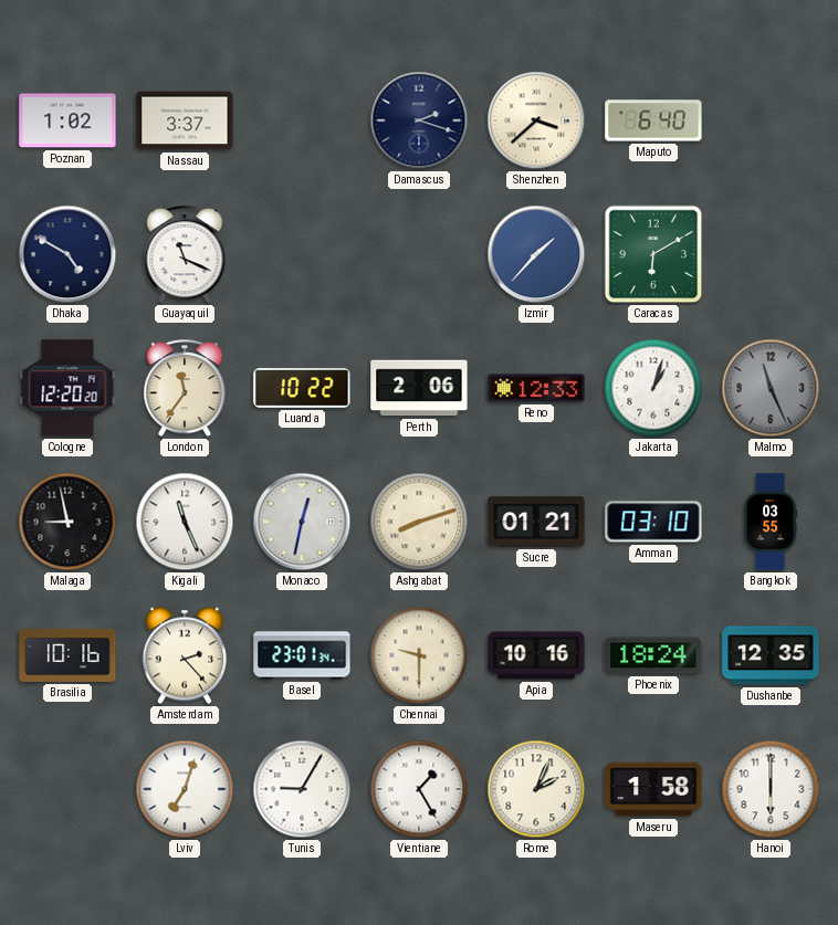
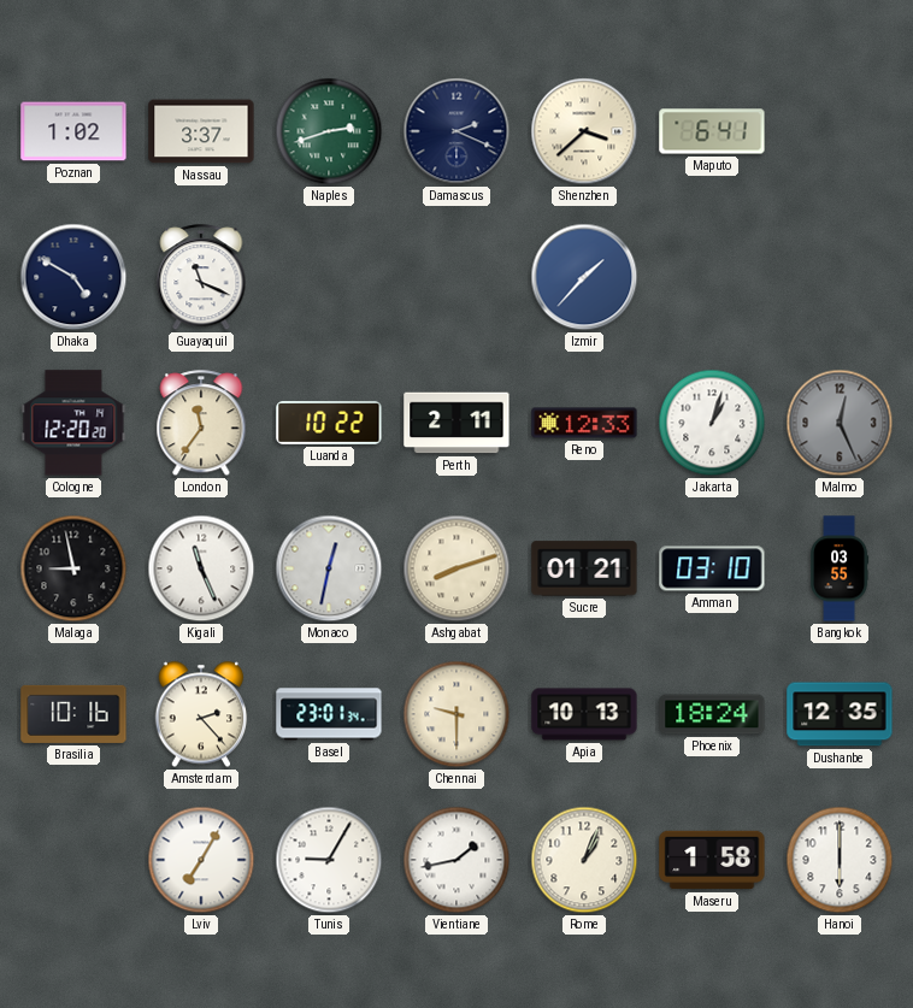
Naples: none -> 2:42 (329, 131)
Damascus: 2:18 -> 2:19 (456, 131)
Maputo: 6:40 -> 6:41 (712, 131)
Caracas: 6:10 -> none (653, 254)
Perth: 2:06 -> 2:11 (456, 423)
Malmo: 11:26 -> 12:26 (840, 423)
Apia: 10:16 -> 10:13 (584, 714)
Lviv: 7:03 -> 7:05 (201, 860)
Vientiane: 1:25 -> 1:43 (456, 860)
Rome: 2:04 -> 1:04 (584, 860)
